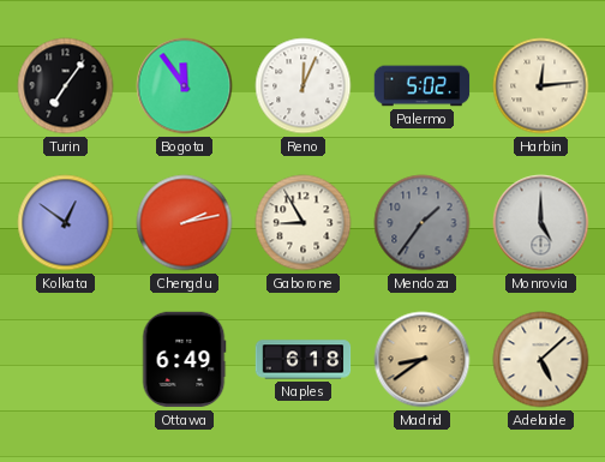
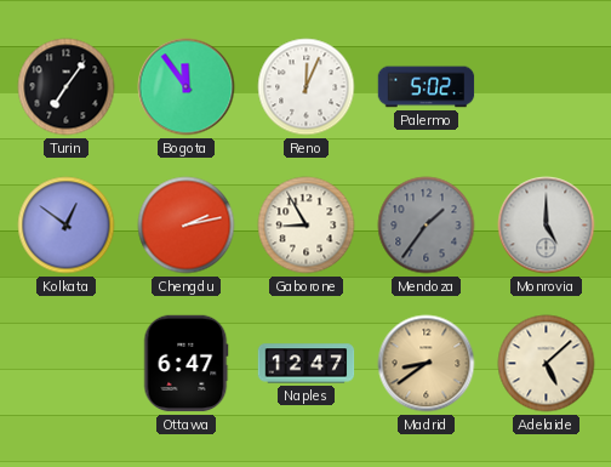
Harbin: 12:14 -> none (541, 86)
Ottawa: 6:49 -> 6:47 (185, 364)
Naples: 6:18 -> 12:47 (307, 364)
